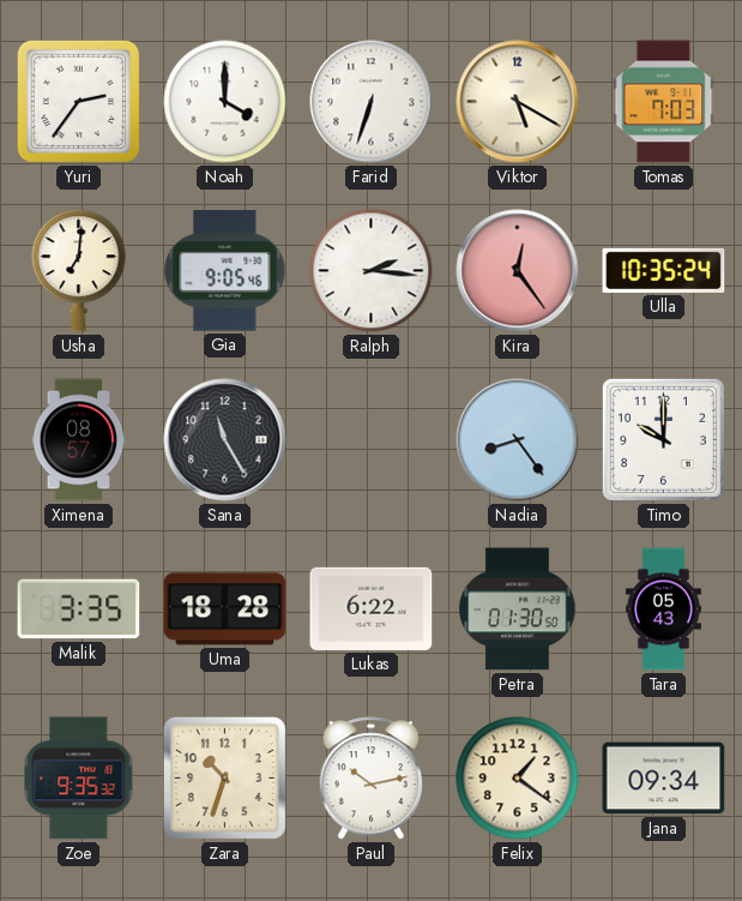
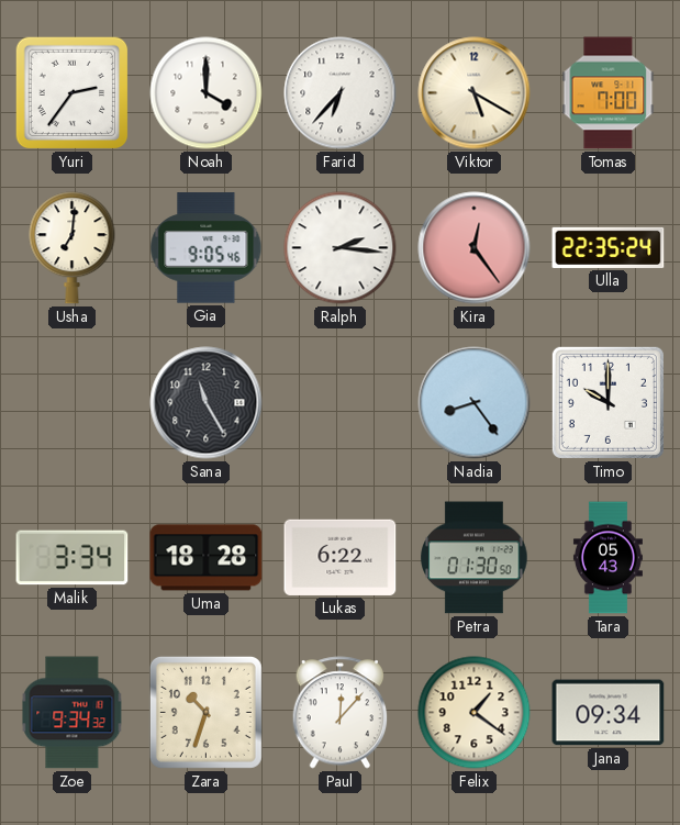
Farid: 6:33 -> 6:37 (341, 93)
Tomas: 7:03 -> 7:00 (609, 93)
Ulla: 10:35 -> 22:35 (609, 247)
Ximena: 08:57 -> none (79, 440)
Malik: 3:35 -> 3:34 (73, 558)
Zoe: 9:35 -> 9:34 (73, 713)
Paul: 10:13 -> 12:07 (341, 713)
